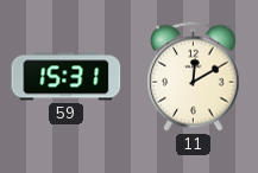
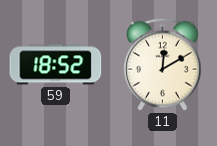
59: 15:31 -> 18:52 (56, 65)
